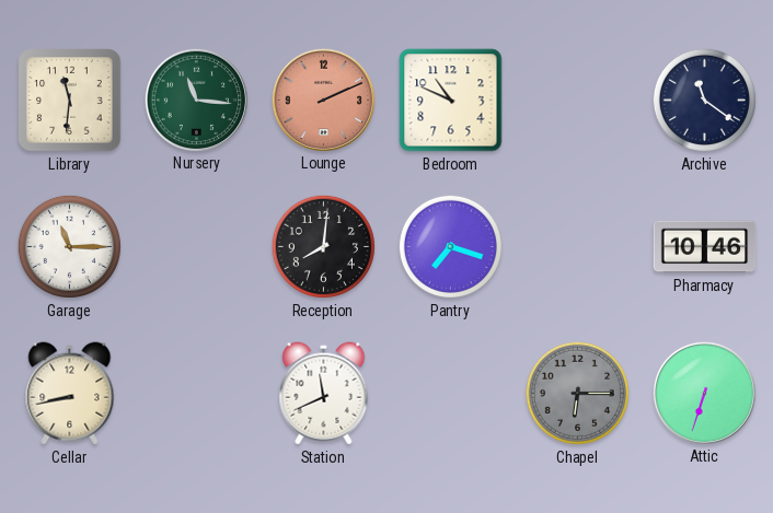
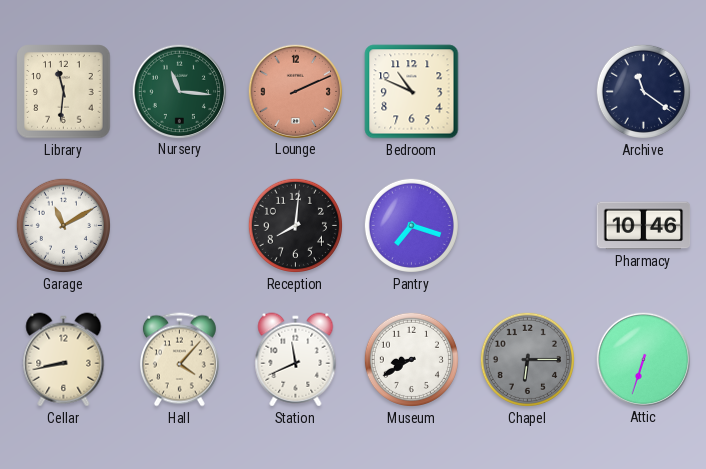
Garage: 11:15 -> 11:10 (63, 225)
Hall: none -> 4:07 (179, 360)
Museum: none -> 8:40 (411, 359)
